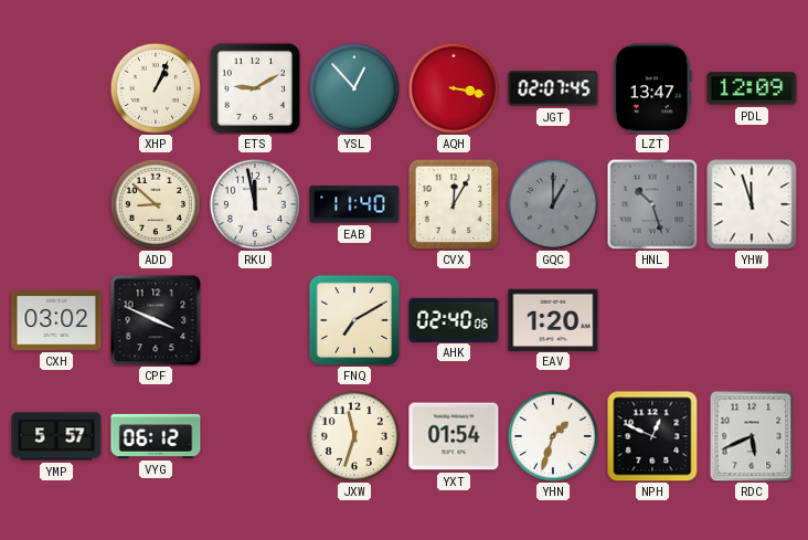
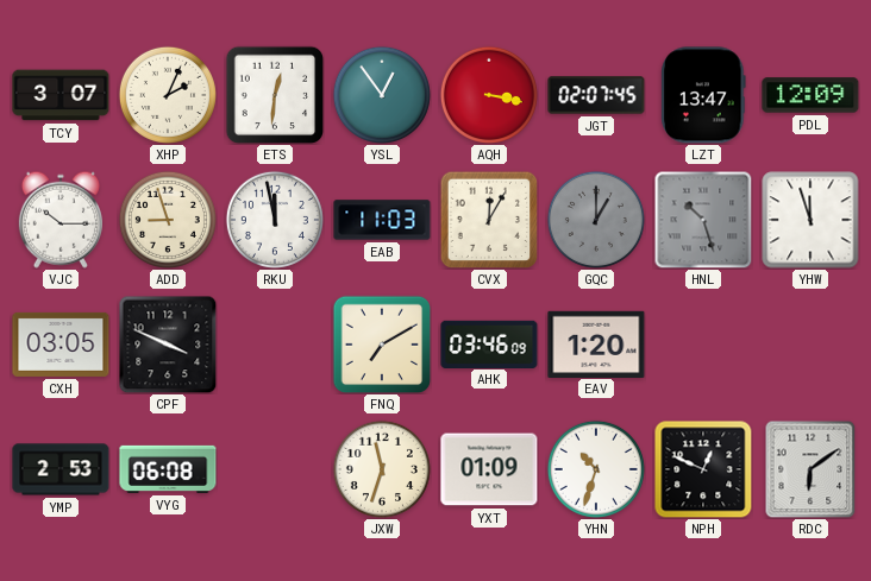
TCY: none -> 3:07 (61, 95)
XHP: 1:04 -> 2:04 (168, 95)
ETS: 9:10 -> 12:31 (275, 95)
YSL: 12:53 -> 12:54 (382, 95)
VJC: none -> 10:15 (61, 220)
ADD: 8:52 -> 8:57 (168, 220)
EAB: 11:40 -> 11:03 (382, 220)
CXH: 03:02 -> 03:05 (61, 345)
AHK: 02:40 -> 03:46 (489, 343)
YMP: 5:57 -> 2:53 (61, 469)
VYG: 06:12 -> 06:08 (168, 469)
YXT: 01:54 -> 01:09 (489, 469)
YHN: 1:33 -> 10:33 (596, 469)
RDC: 5:41 -> 6:09 (810, 469)
